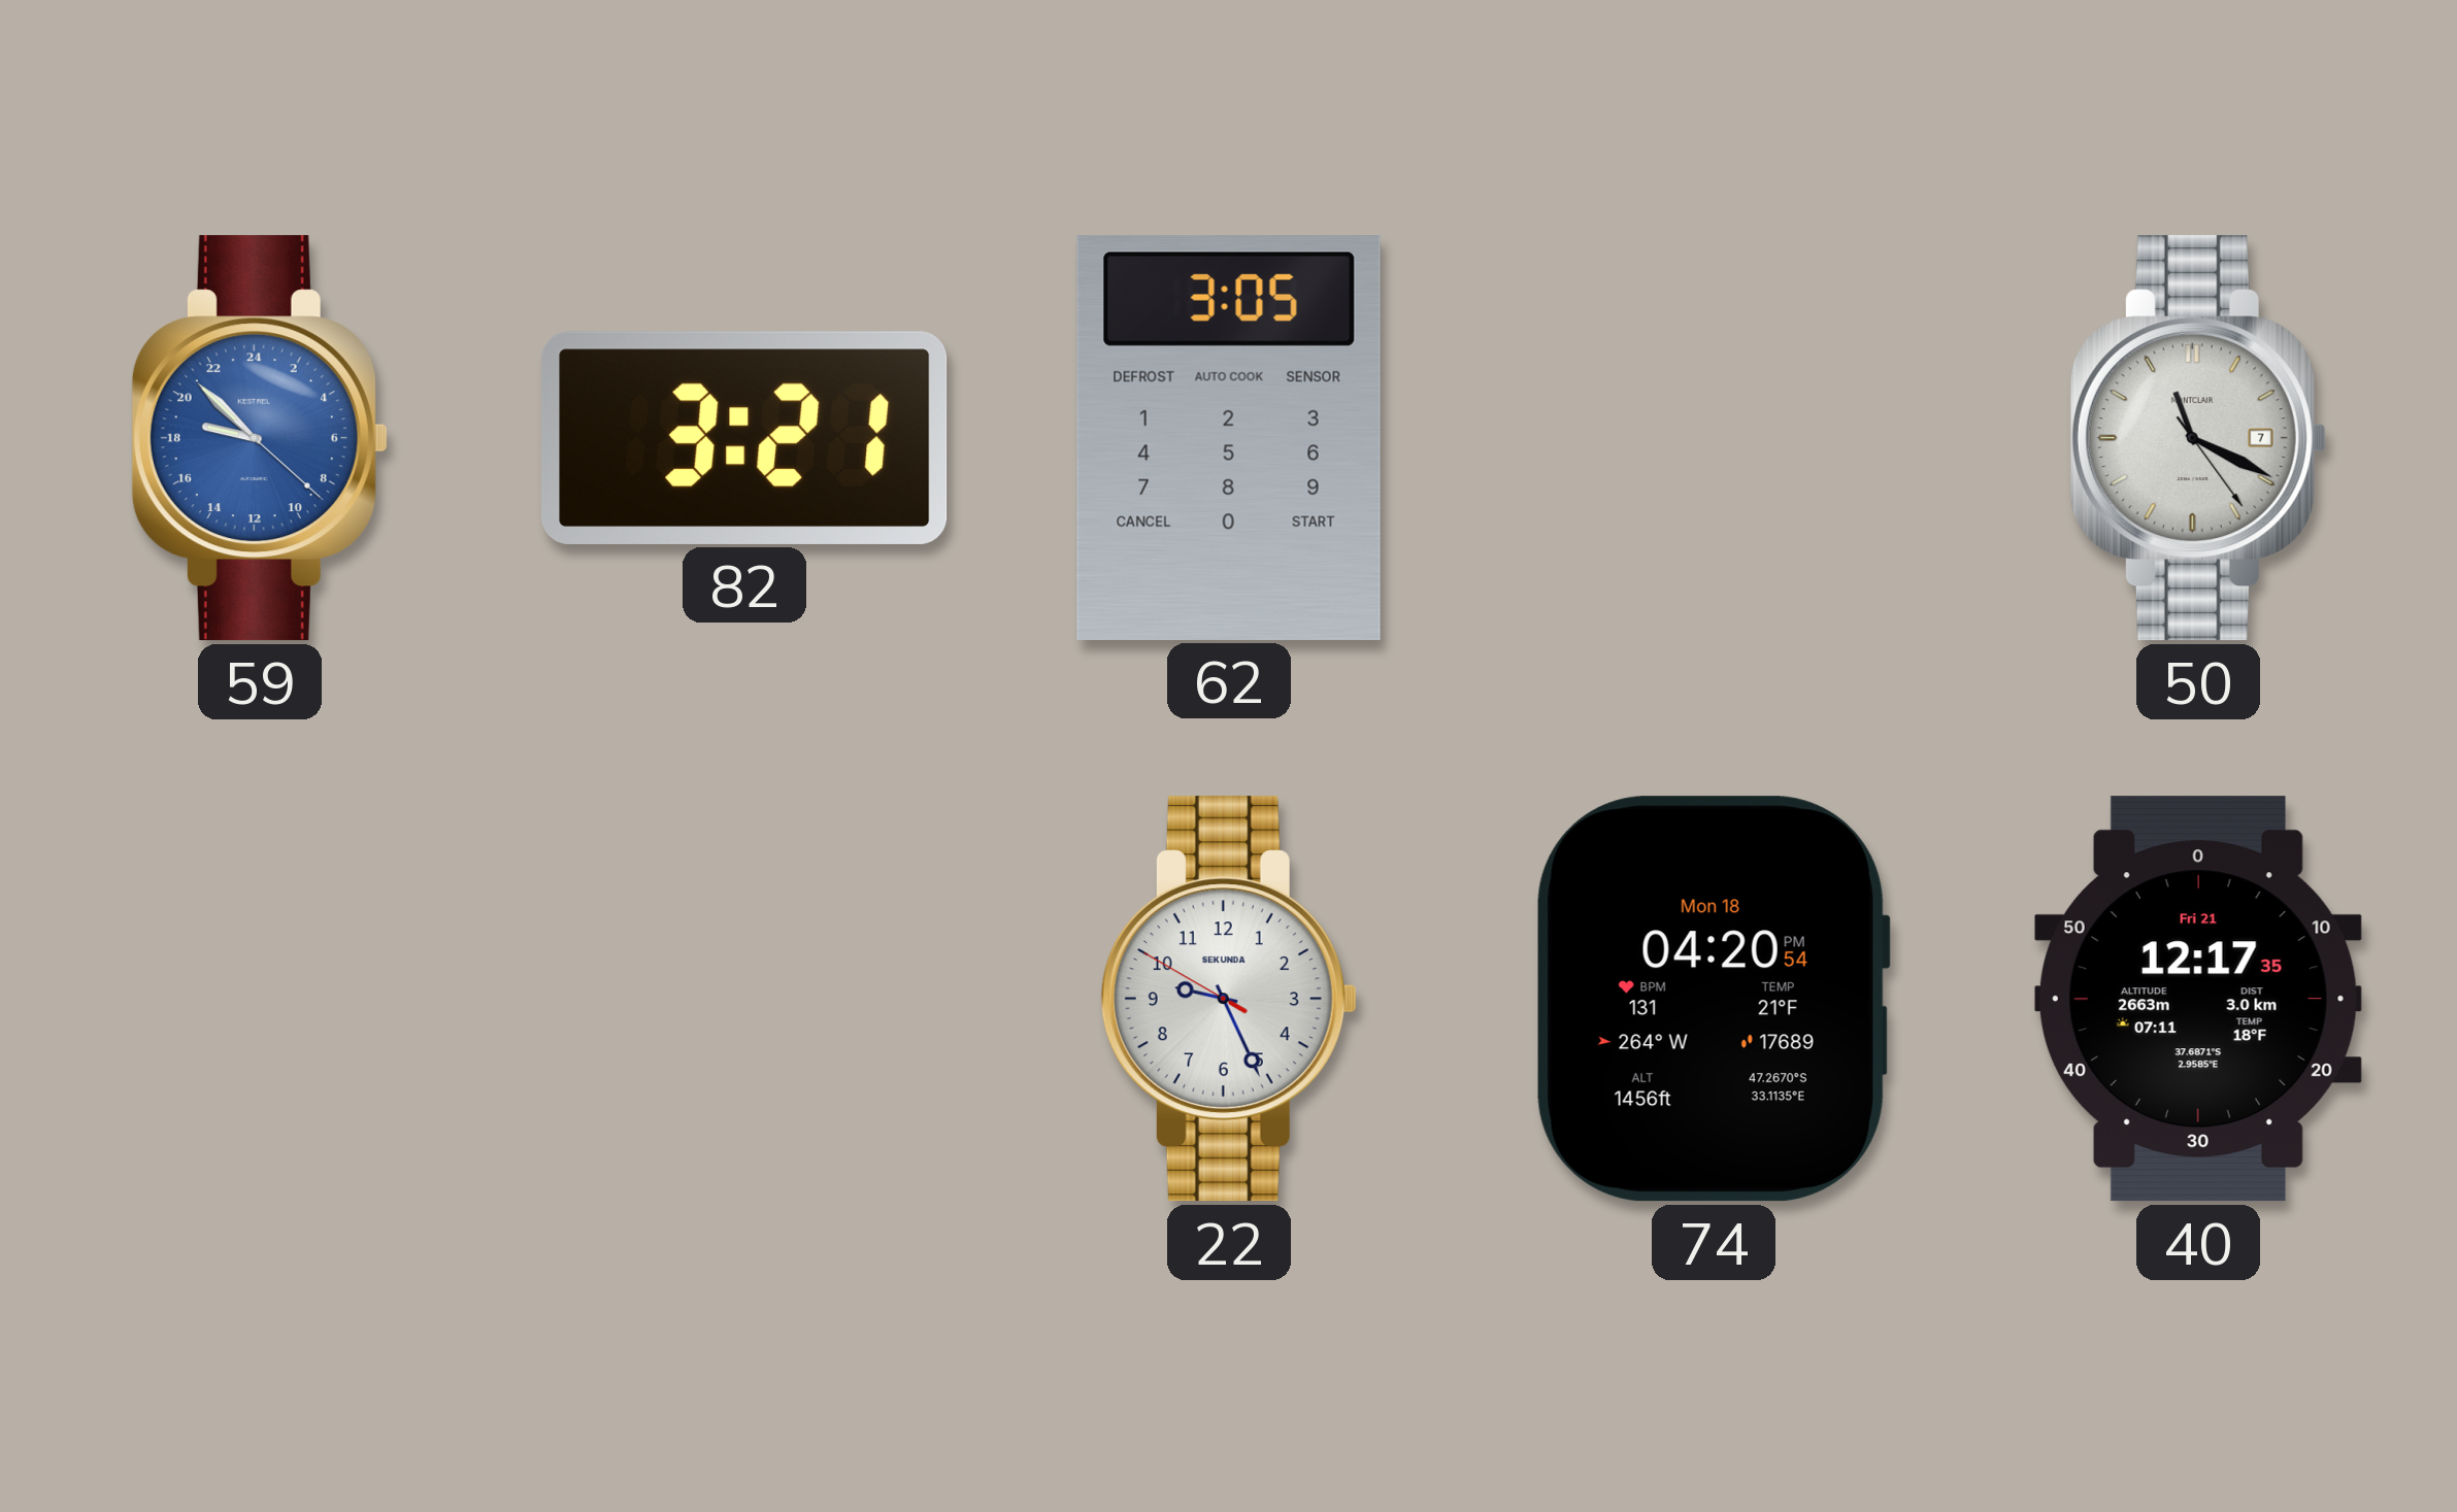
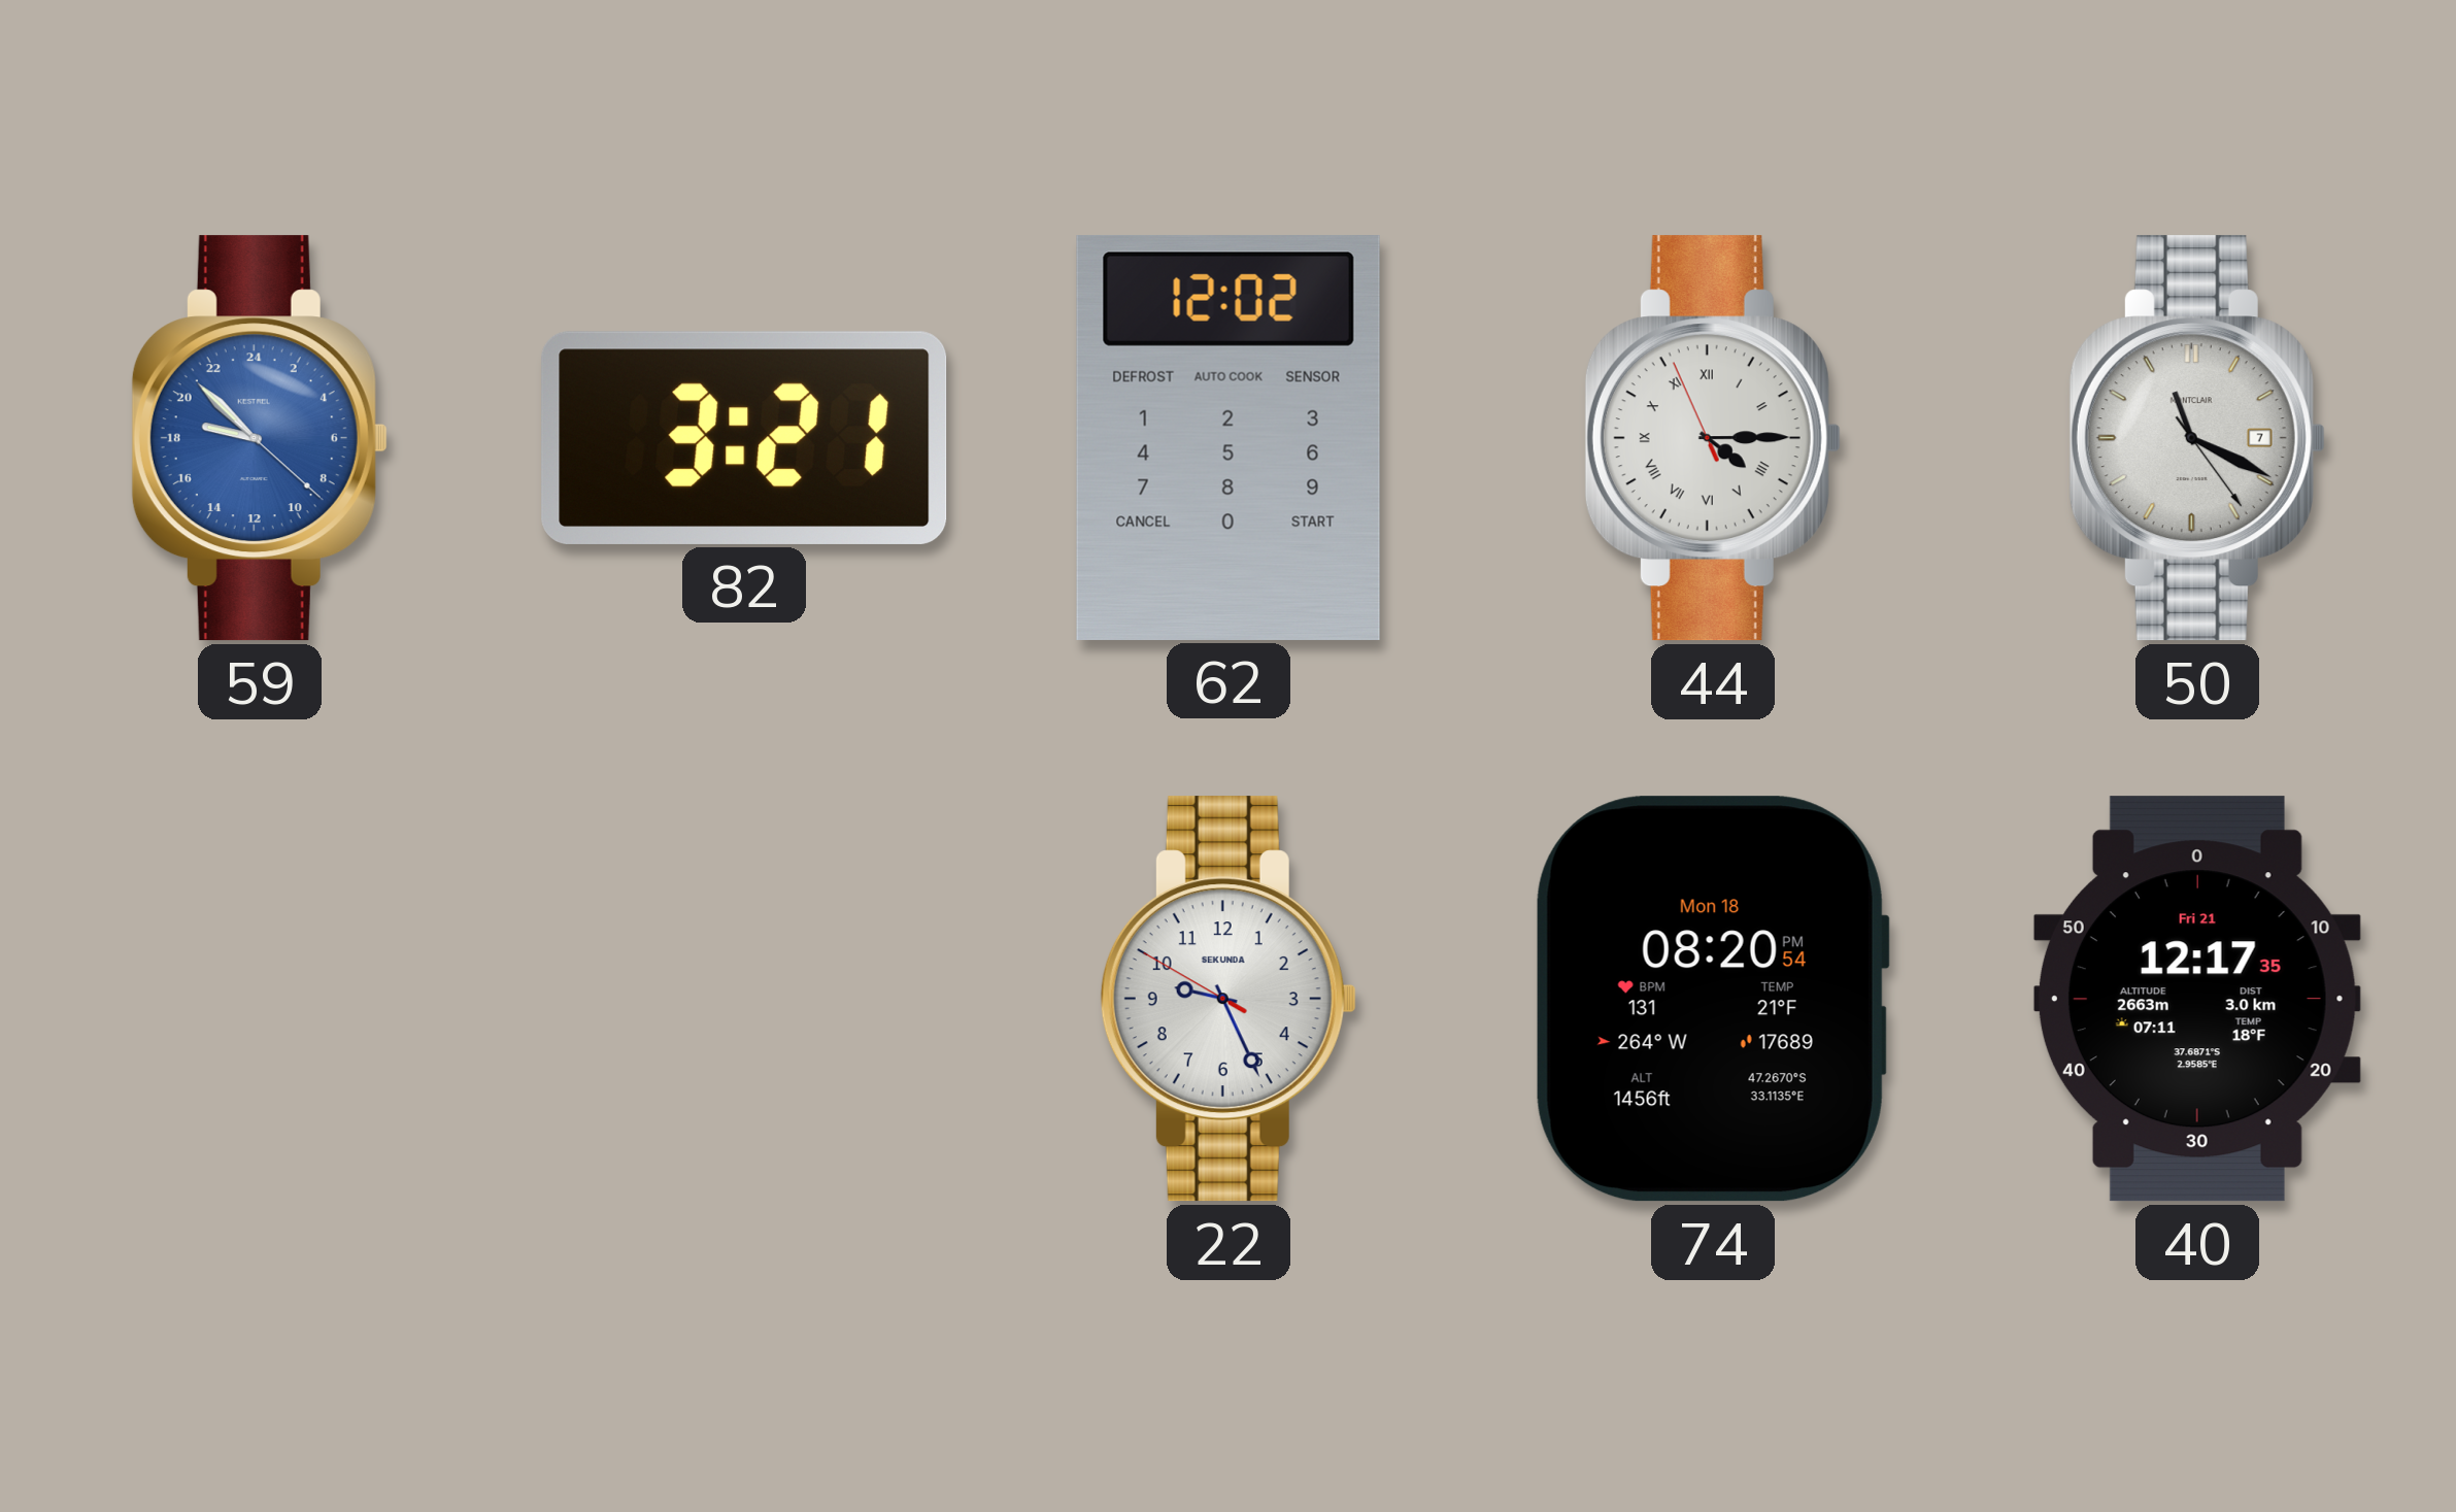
62: 3:05 -> 12:02 (1229, 438)
44: none -> 4:14 (1713, 438)
74: 04:20 -> 08:20 (1713, 999)
